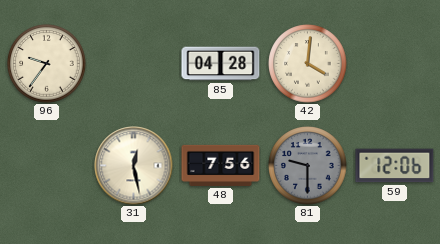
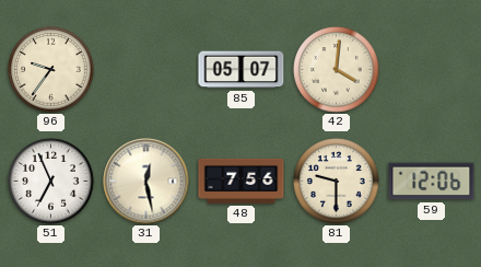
85: 04:28 -> 05:07 (242, 70)
51: none -> 6:56 (51, 182)
81 dial: grey -> cream (337, 182)
